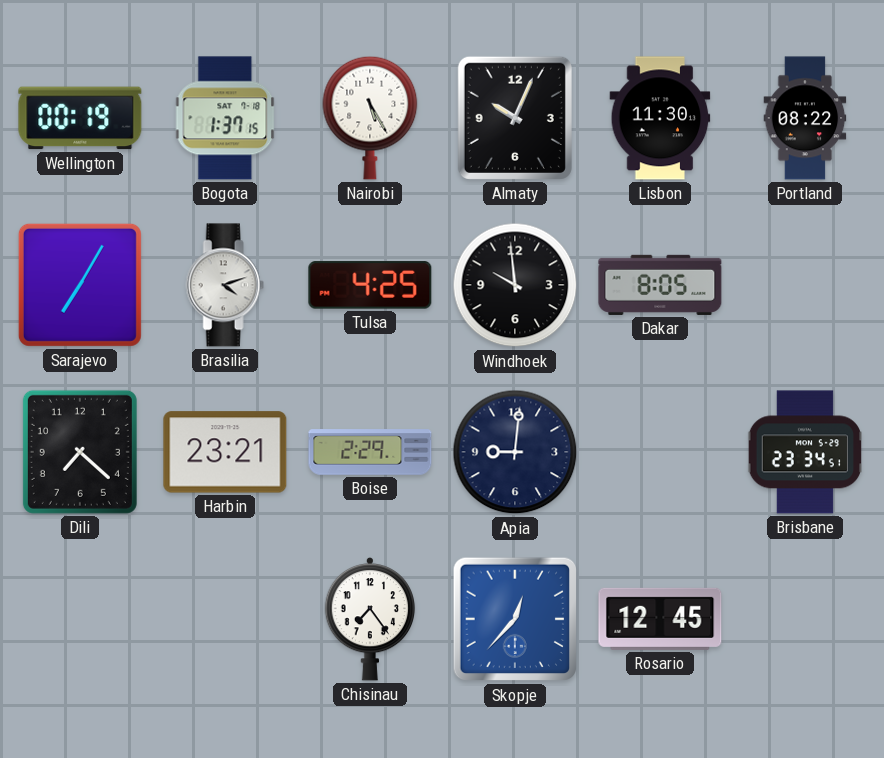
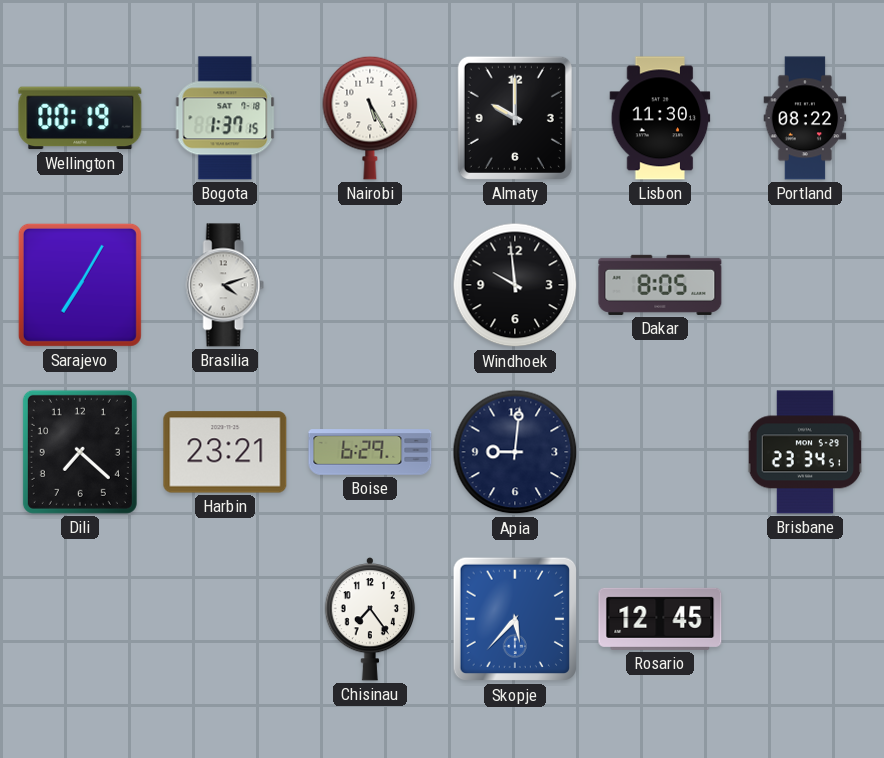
Almaty: 10:04 -> 10:00 (515, 118)
Tulsa: 4:25 -> none (370, 285)
Boise: 2:29 -> 6:29 (370, 452)
Skopje: 12:37 -> 5:37 (515, 619)
